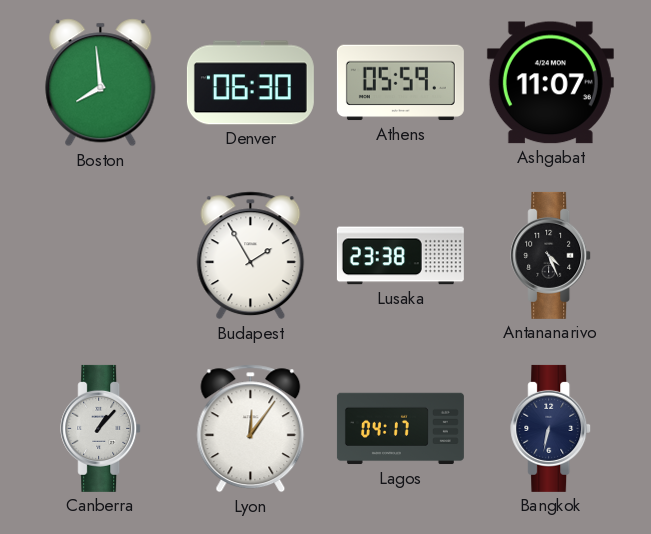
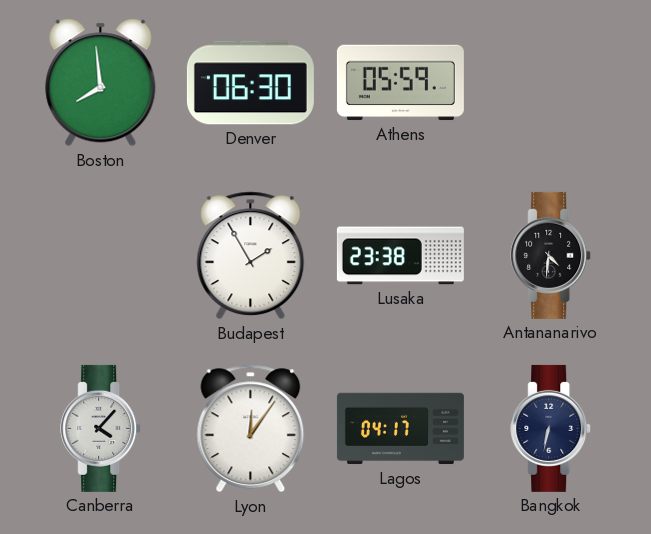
Ashgabat: 11:07 -> none (550, 83)
Antananarivo: 4:26 -> 4:31 (551, 255)
Canberra: 1:07 -> 4:07 (101, 428)
